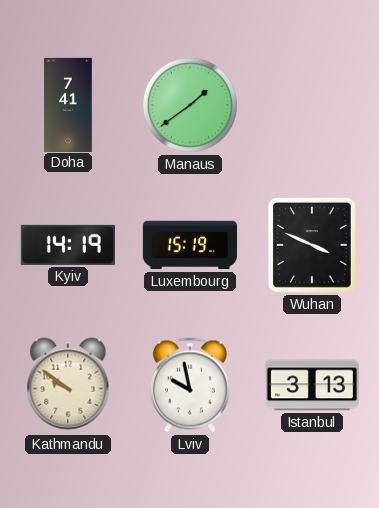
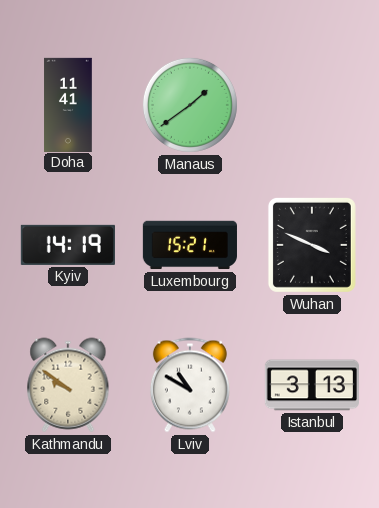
Doha: 7:41 -> 11:41 (68, 104)
Luxembourg: 15:19 -> 15:21 (190, 245)
Lviv: 9:58 -> 10:50 (190, 385)
